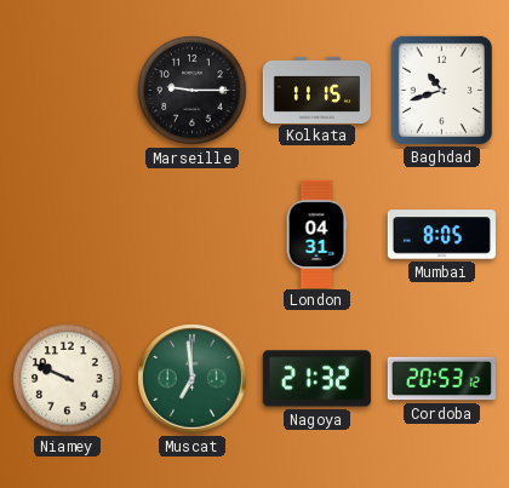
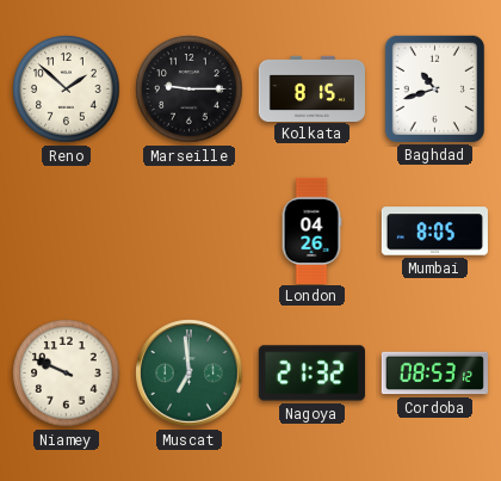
Reno: none -> 1:52 (67, 90)
Kolkata: 11:15 -> 8:15 (311, 88)
London: 04:31 -> 04:26 (311, 230)
Cordoba: 20:53 -> 08:53 (434, 374)
